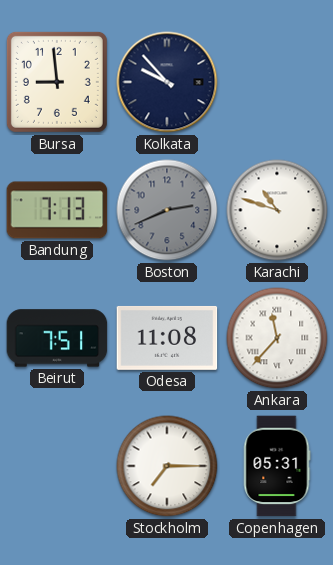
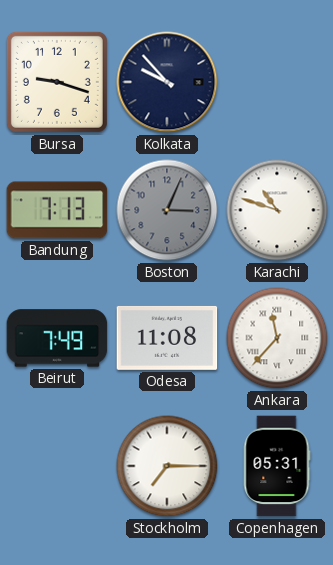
Bursa: 8:59 -> 9:18 (57, 82)
Boston: 2:41 -> 3:04 (167, 210)
Beirut: 7:51 -> 7:49 (57, 338)
